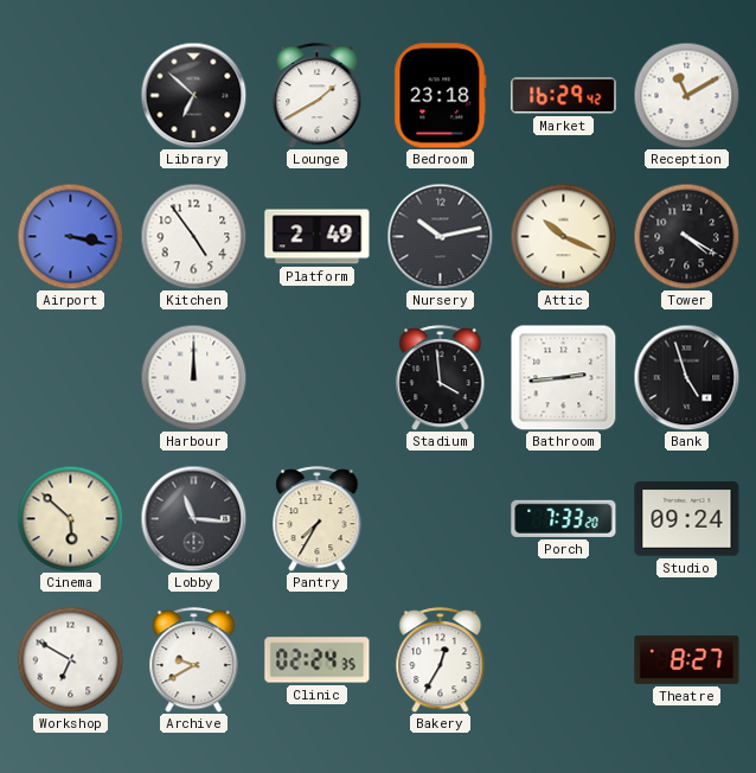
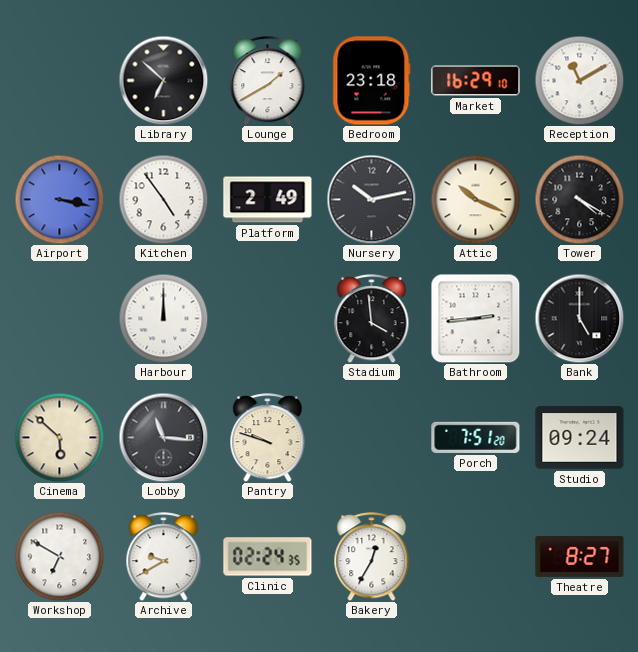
Market: 16:29:42 -> 16:29:10 (476, 81)
Bank: 4:57 -> 5:00 (579, 318)
Pantry: 7:35 -> 9:48 (268, 438)
Porch: 7:33 -> 7:51 (476, 437)
